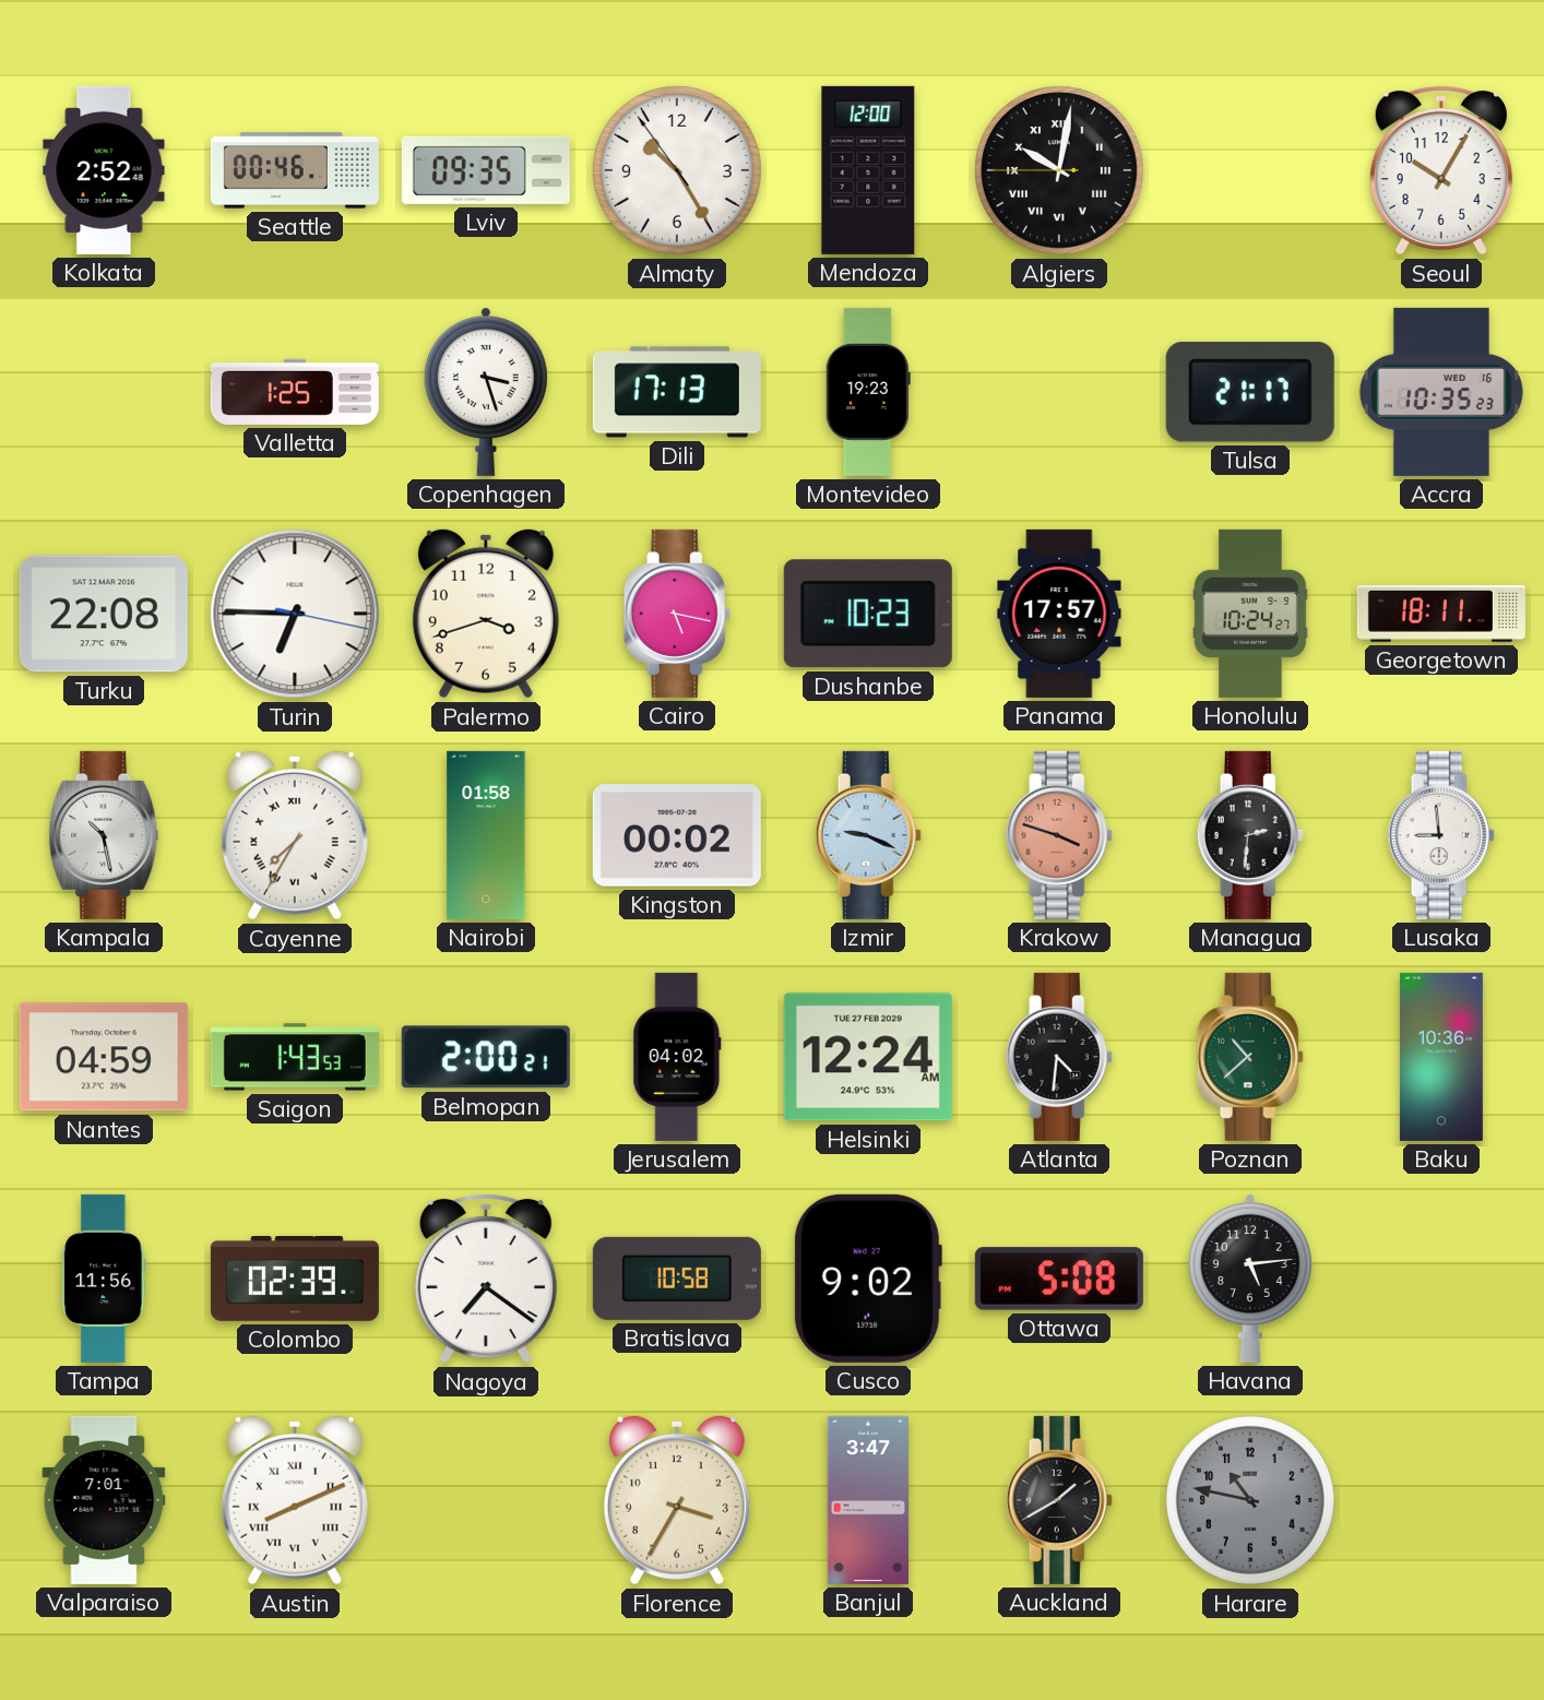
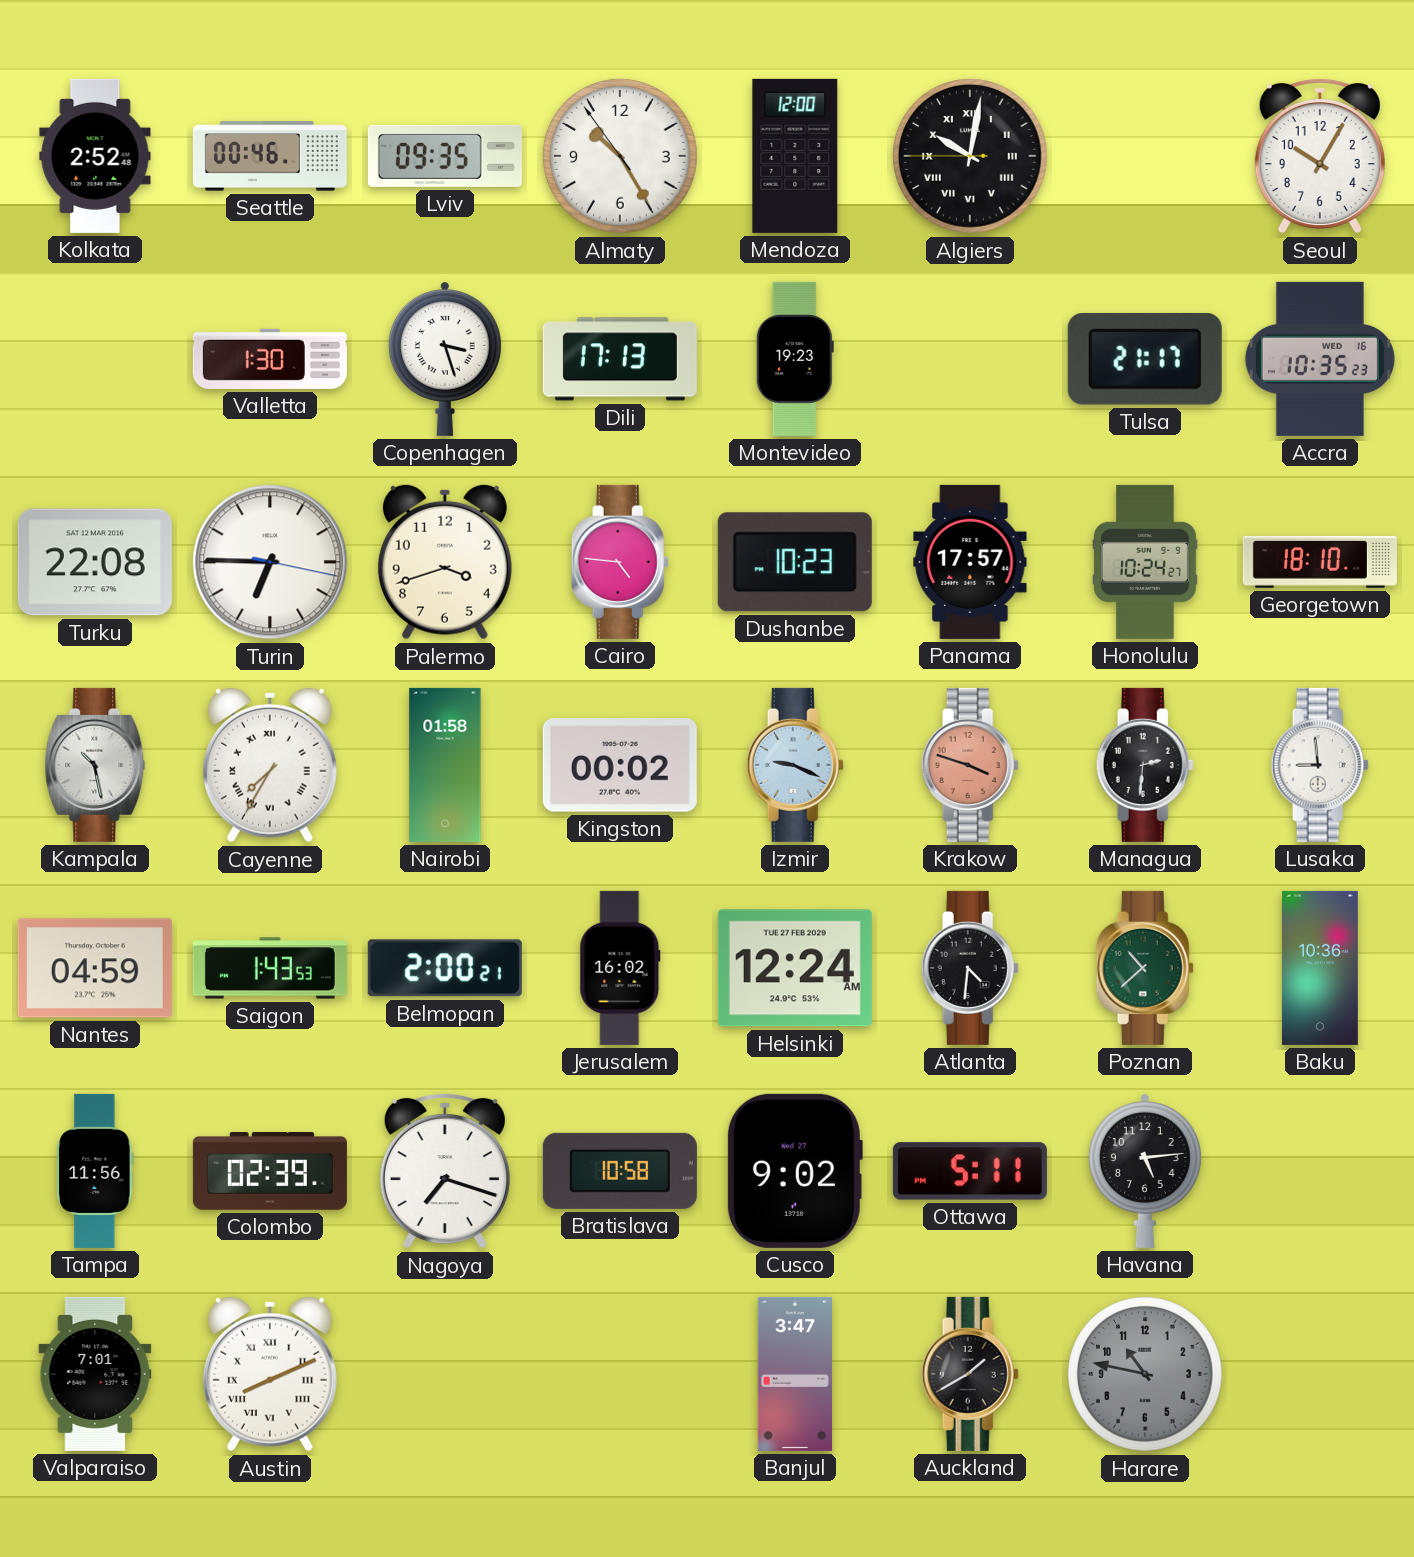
Valletta: 1:25 -> 1:30 (270, 359)
Cairo: 5:17 -> 4:46 (620, 562)
Georgetown: 18:11 -> 18:10 (1320, 562)
Jerusalem: 04:02 -> 16:02 (620, 968)
Nagoya: 7:21 -> 7:18 (445, 1171)
Ottawa: 5:08 -> 5:11 (970, 1171)
Florence: 3:35 -> none (677, 1500)
